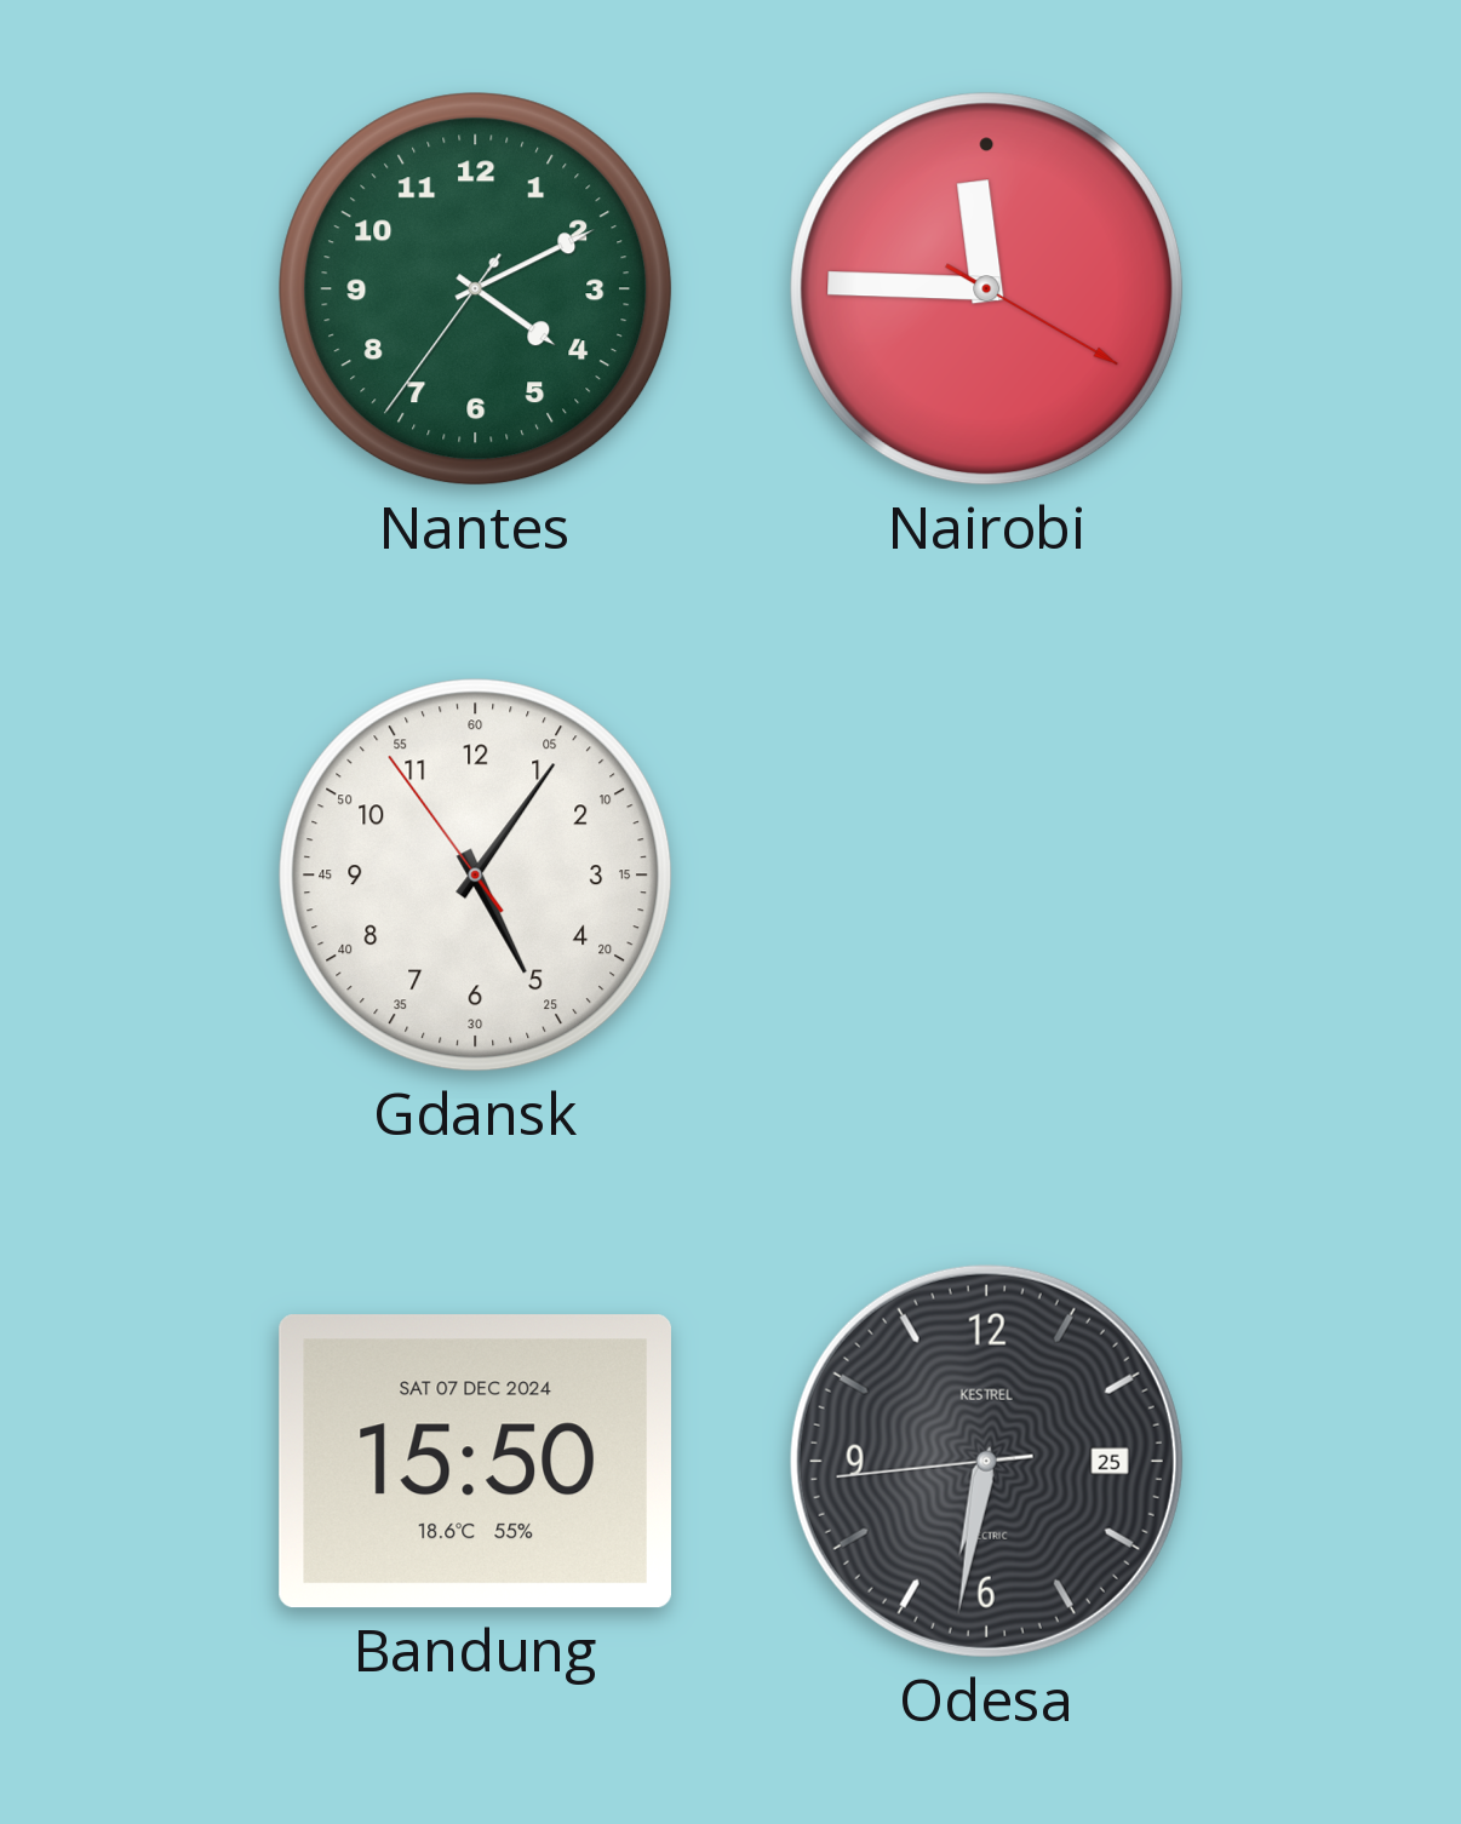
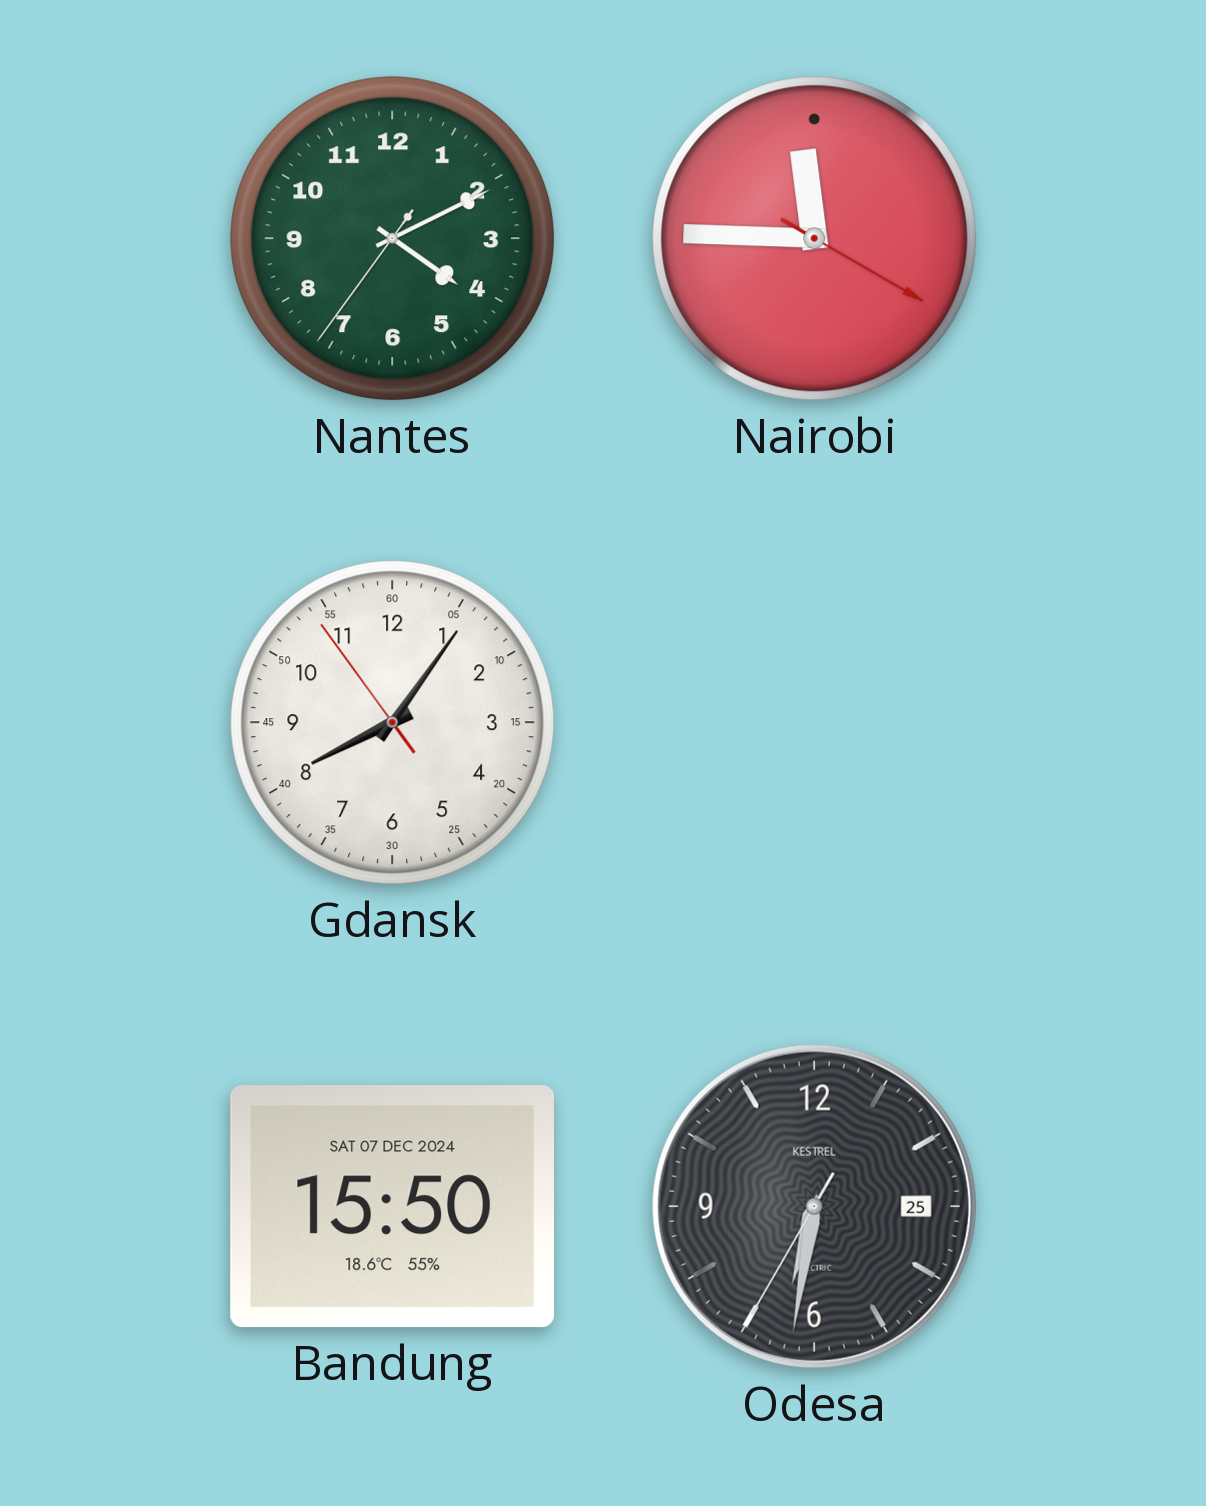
Gdansk: 5:05 -> 8:05 (393, 723)
Odesa: 6:31:44 -> 6:31:35 (814, 1206)
